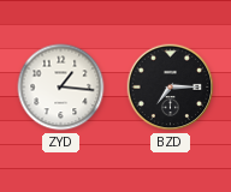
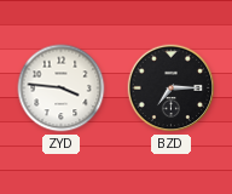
ZYD: 1:16 -> 3:46 (62, 89)
